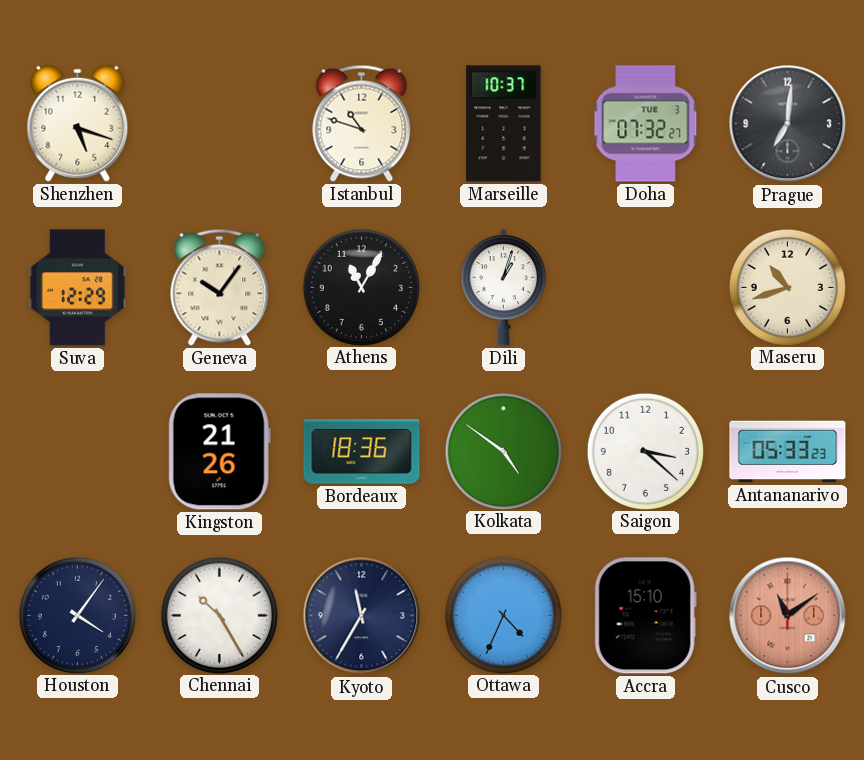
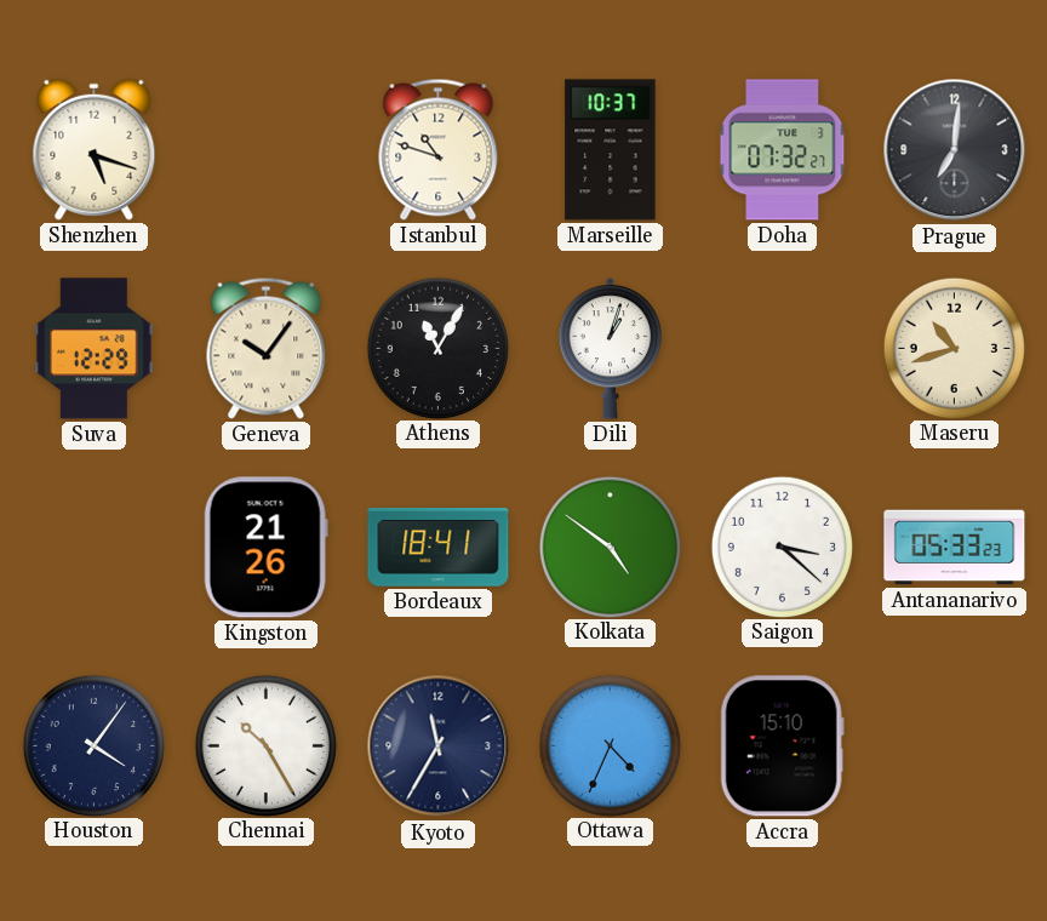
Bordeaux: 18:36 -> 18:41 (439, 548)
Cusco: 11:09 -> none (788, 616)
